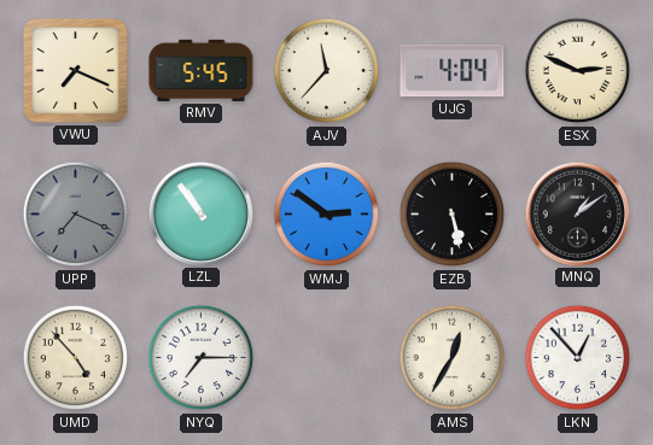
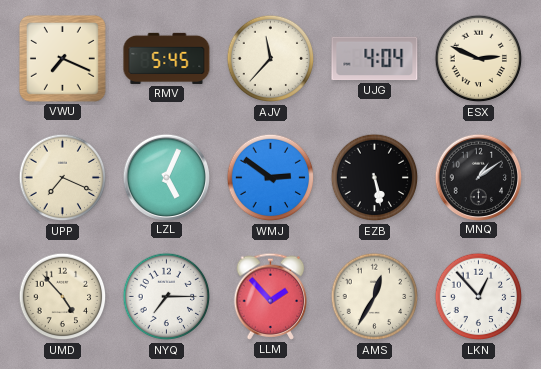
UPP dial: grey -> cream (63, 178)
LZL: 10:54 -> 5:04 (166, 177)
LLM: none -> 1:53 (271, 296)
